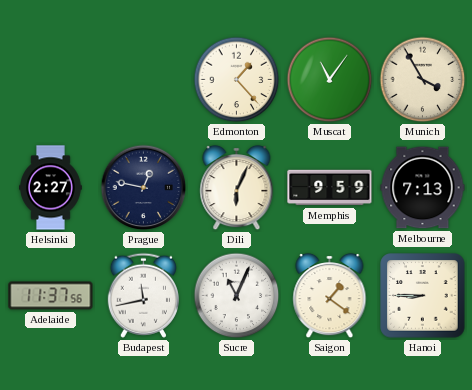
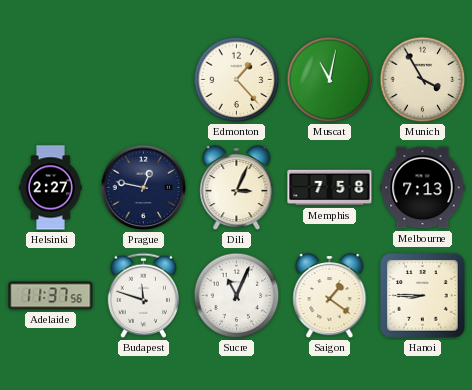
Muscat: 11:06 -> 11:02 (330, 80)
Dili: 6:04 -> 3:04 (237, 188)
Memphis: 9:59 -> 7:58 (330, 188)
Budapest: 11:43 -> 11:48 (143, 295)
